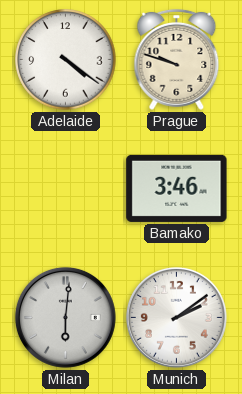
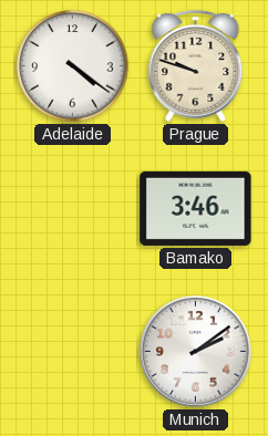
Milan: 6:01 -> none (65, 317)
